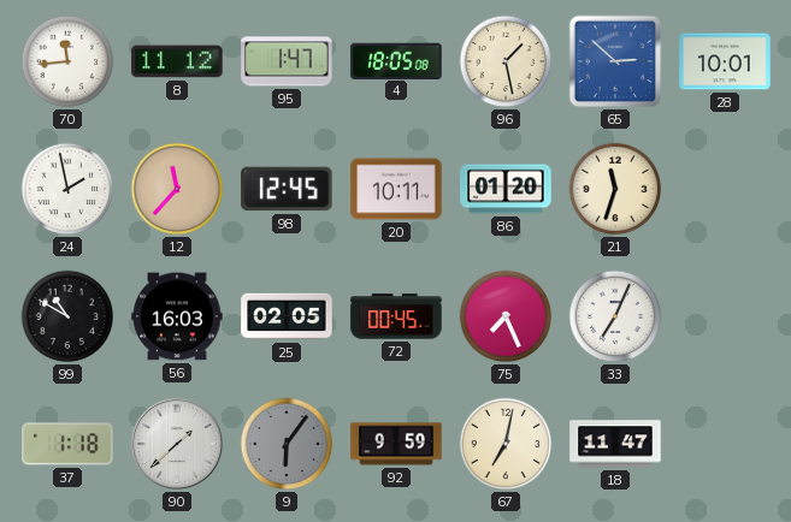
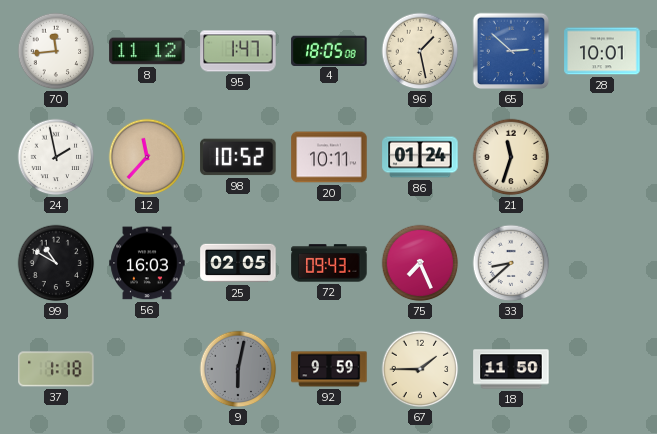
98: 12:45 -> 10:52 (238, 157)
86: 01:20 -> 01:24 (420, 157)
72: 00:45 -> 09:43 (329, 263)
33: 7:04 -> 8:38 (511, 263)
90: 1:38 -> none (177, 444)
9: 6:06 -> 6:02 (238, 369)
67: 7:02 -> 1:45 (420, 369)
18: 11:47 -> 11:50 (511, 369)
